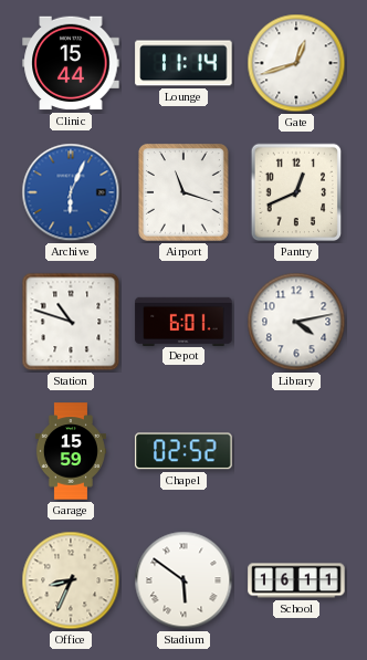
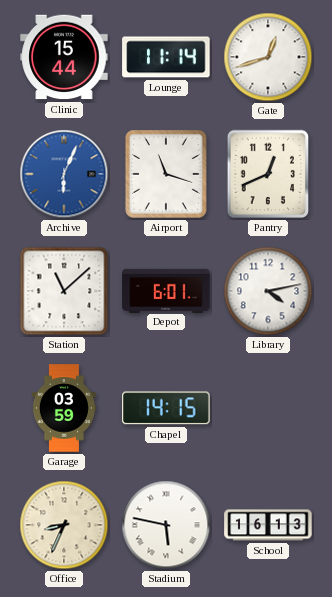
Station: 10:48 -> 11:08 (64, 291)
Garage: 15:59 -> 03:59 (64, 408)
Chapel: 02:52 -> 14:15 (166, 408)
Stadium: 5:51 -> 5:47 (166, 525)
School: 16:11 -> 16:13 (268, 525)
